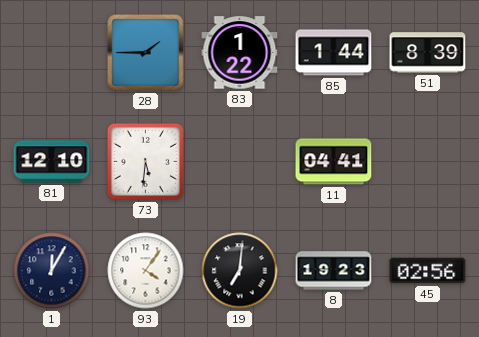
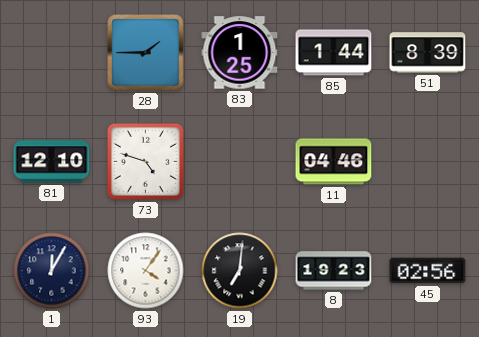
83: 1:22 -> 1:25 (240, 53)
73: 5:31 -> 4:48 (145, 161)
11: 04:41 -> 04:46 (334, 162)
